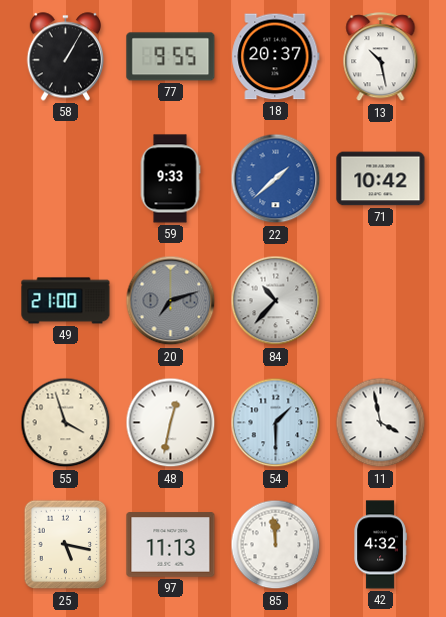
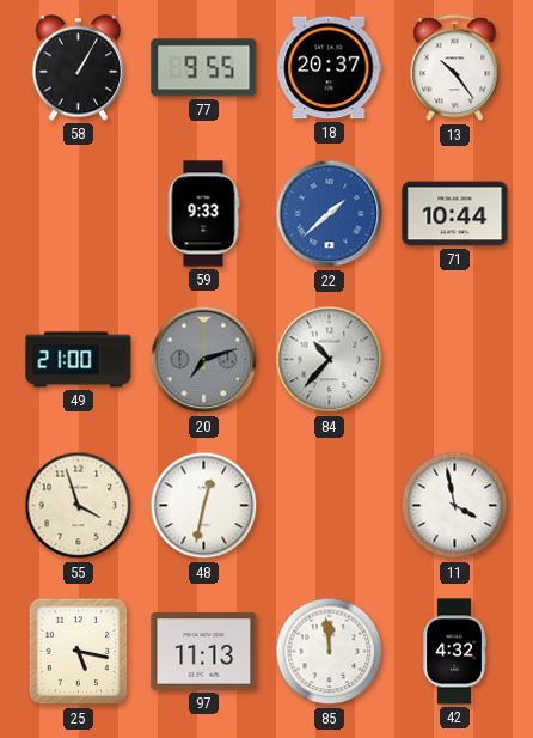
13: 10:28 -> 10:24 (455, 68)
71: 10:42 -> 10:44 (455, 214)
54: 1:30 -> none (276, 423)
